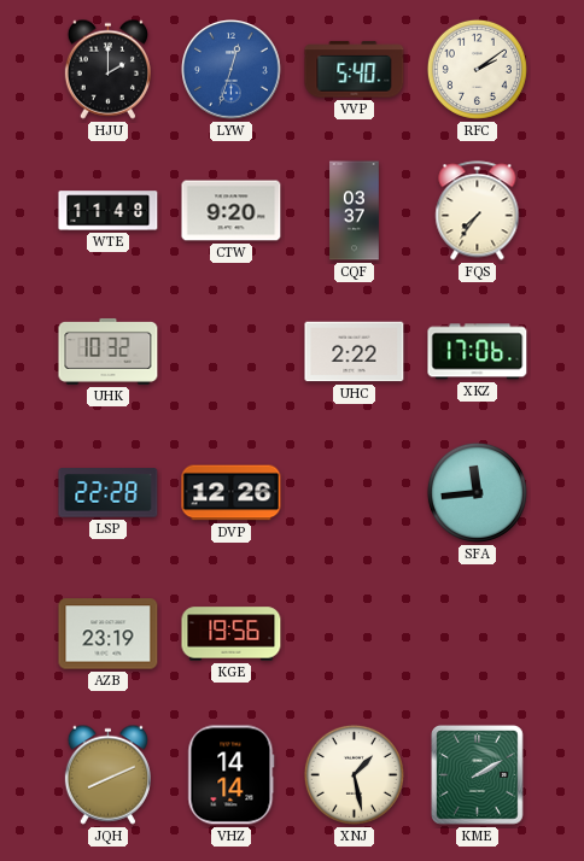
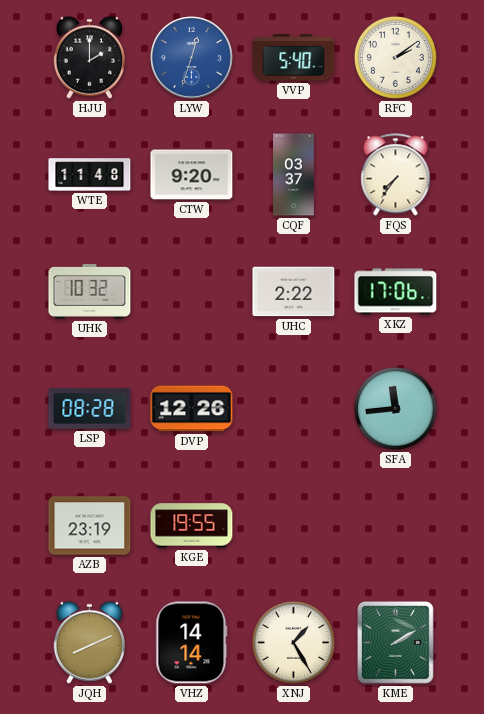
LSP: 22:28 -> 08:28 (90, 409)
KGE: 19:56 -> 19:55 (192, 526)
XNJ: 1:28 -> 1:25 (293, 642)
